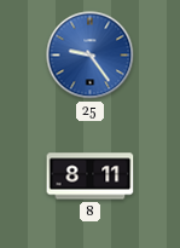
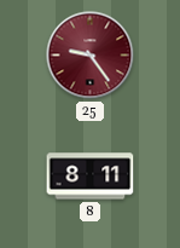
25 dial: blue -> burgundy (91, 56)
